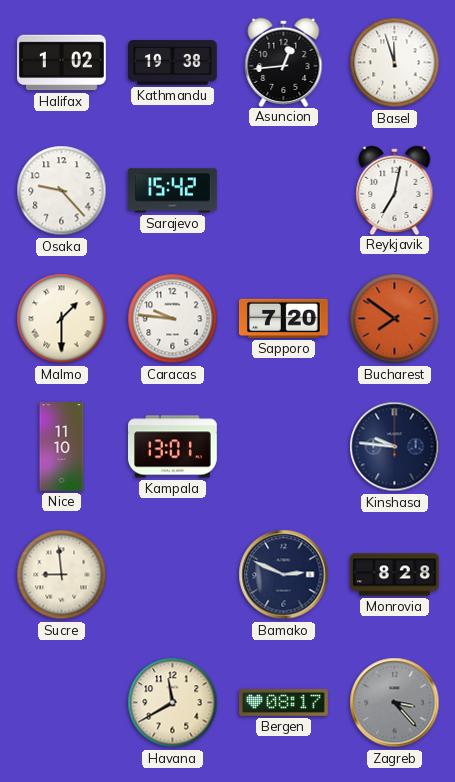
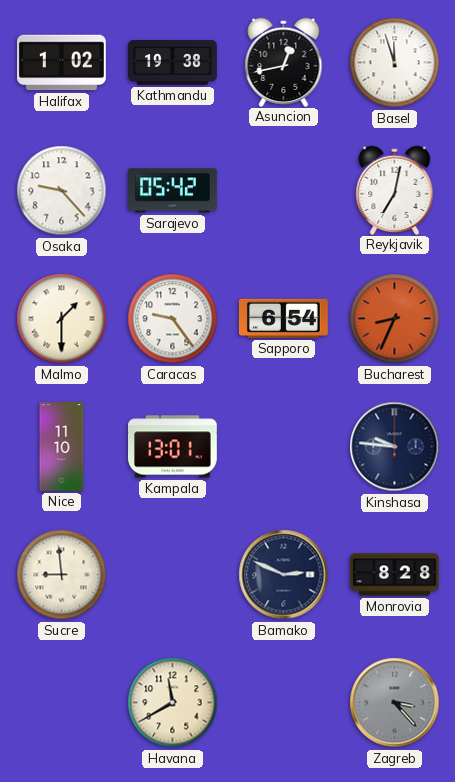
Asuncion: 12:44 -> 12:43 (284, 62)
Sarajevo: 15:42 -> 05:42 (172, 191)
Caracas: 9:46 -> 9:24 (173, 319)
Sapporo: 7:20 -> 6:54 (283, 318)
Bucharest: 7:51 -> 8:34 (395, 319)
Bergen: 08:17 -> none (284, 703)
